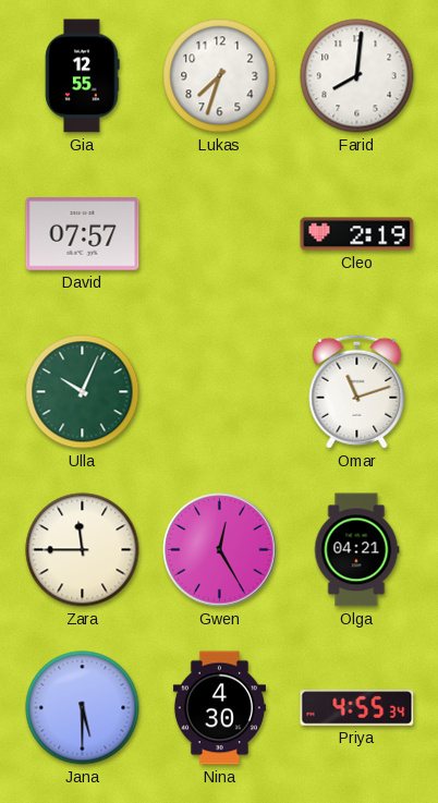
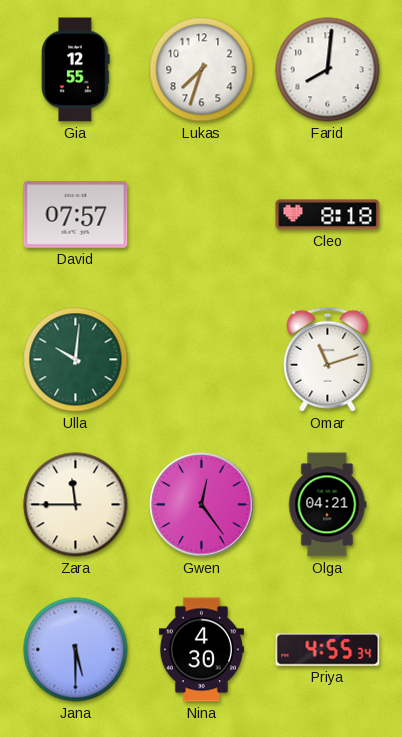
Cleo: 2:19 -> 8:18 (328, 215)
Ulla: 10:04 -> 10:01 (76, 360)
Gwen: 12:25 -> 12:24 (202, 505)
